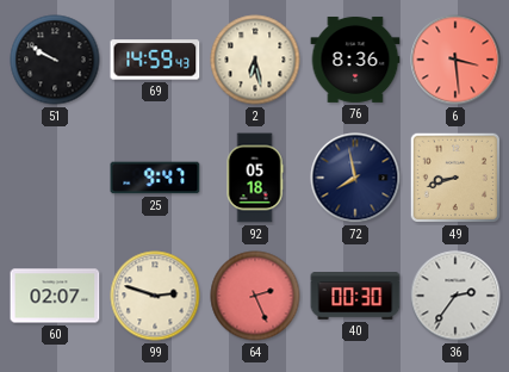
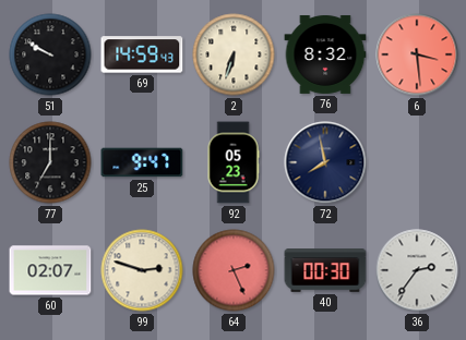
2: 6:28 -> 6:33 (234, 54)
76: 8:36 -> 8:32 (325, 54)
77: none -> 7:00 (50, 162)
92: 05:18 -> 05:23 (234, 162)
49: 8:42 -> none (455, 178)
